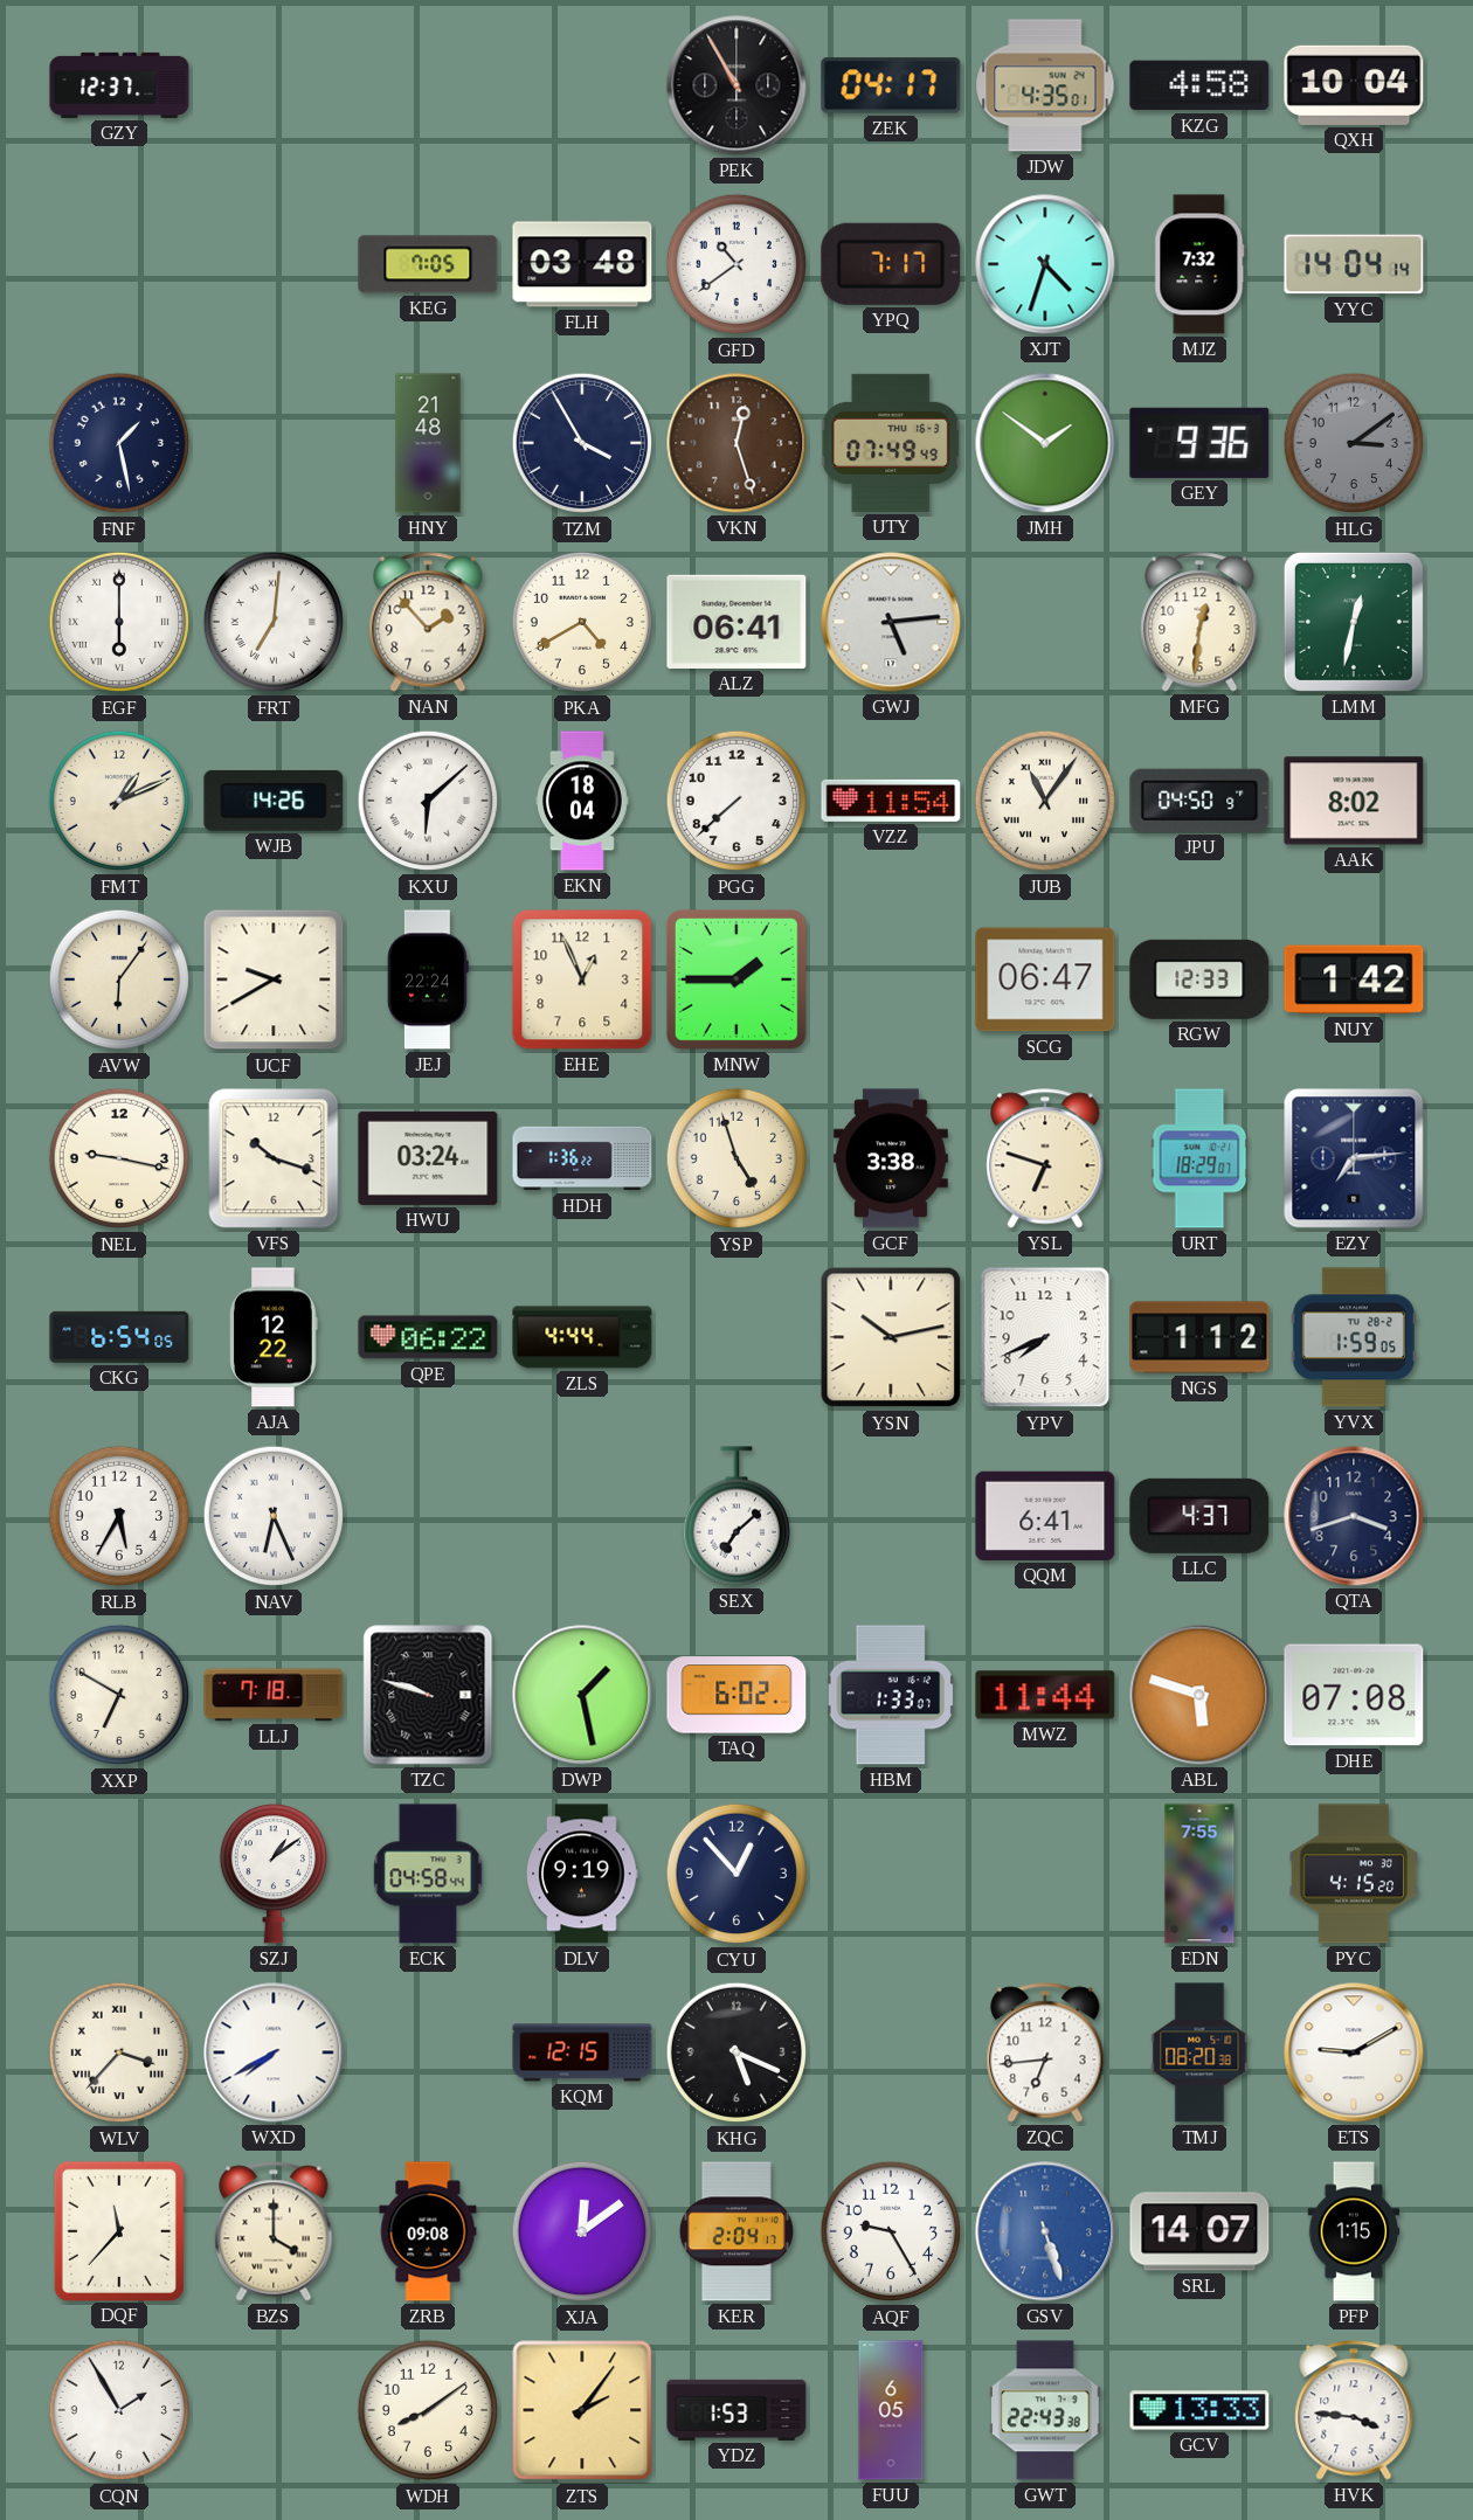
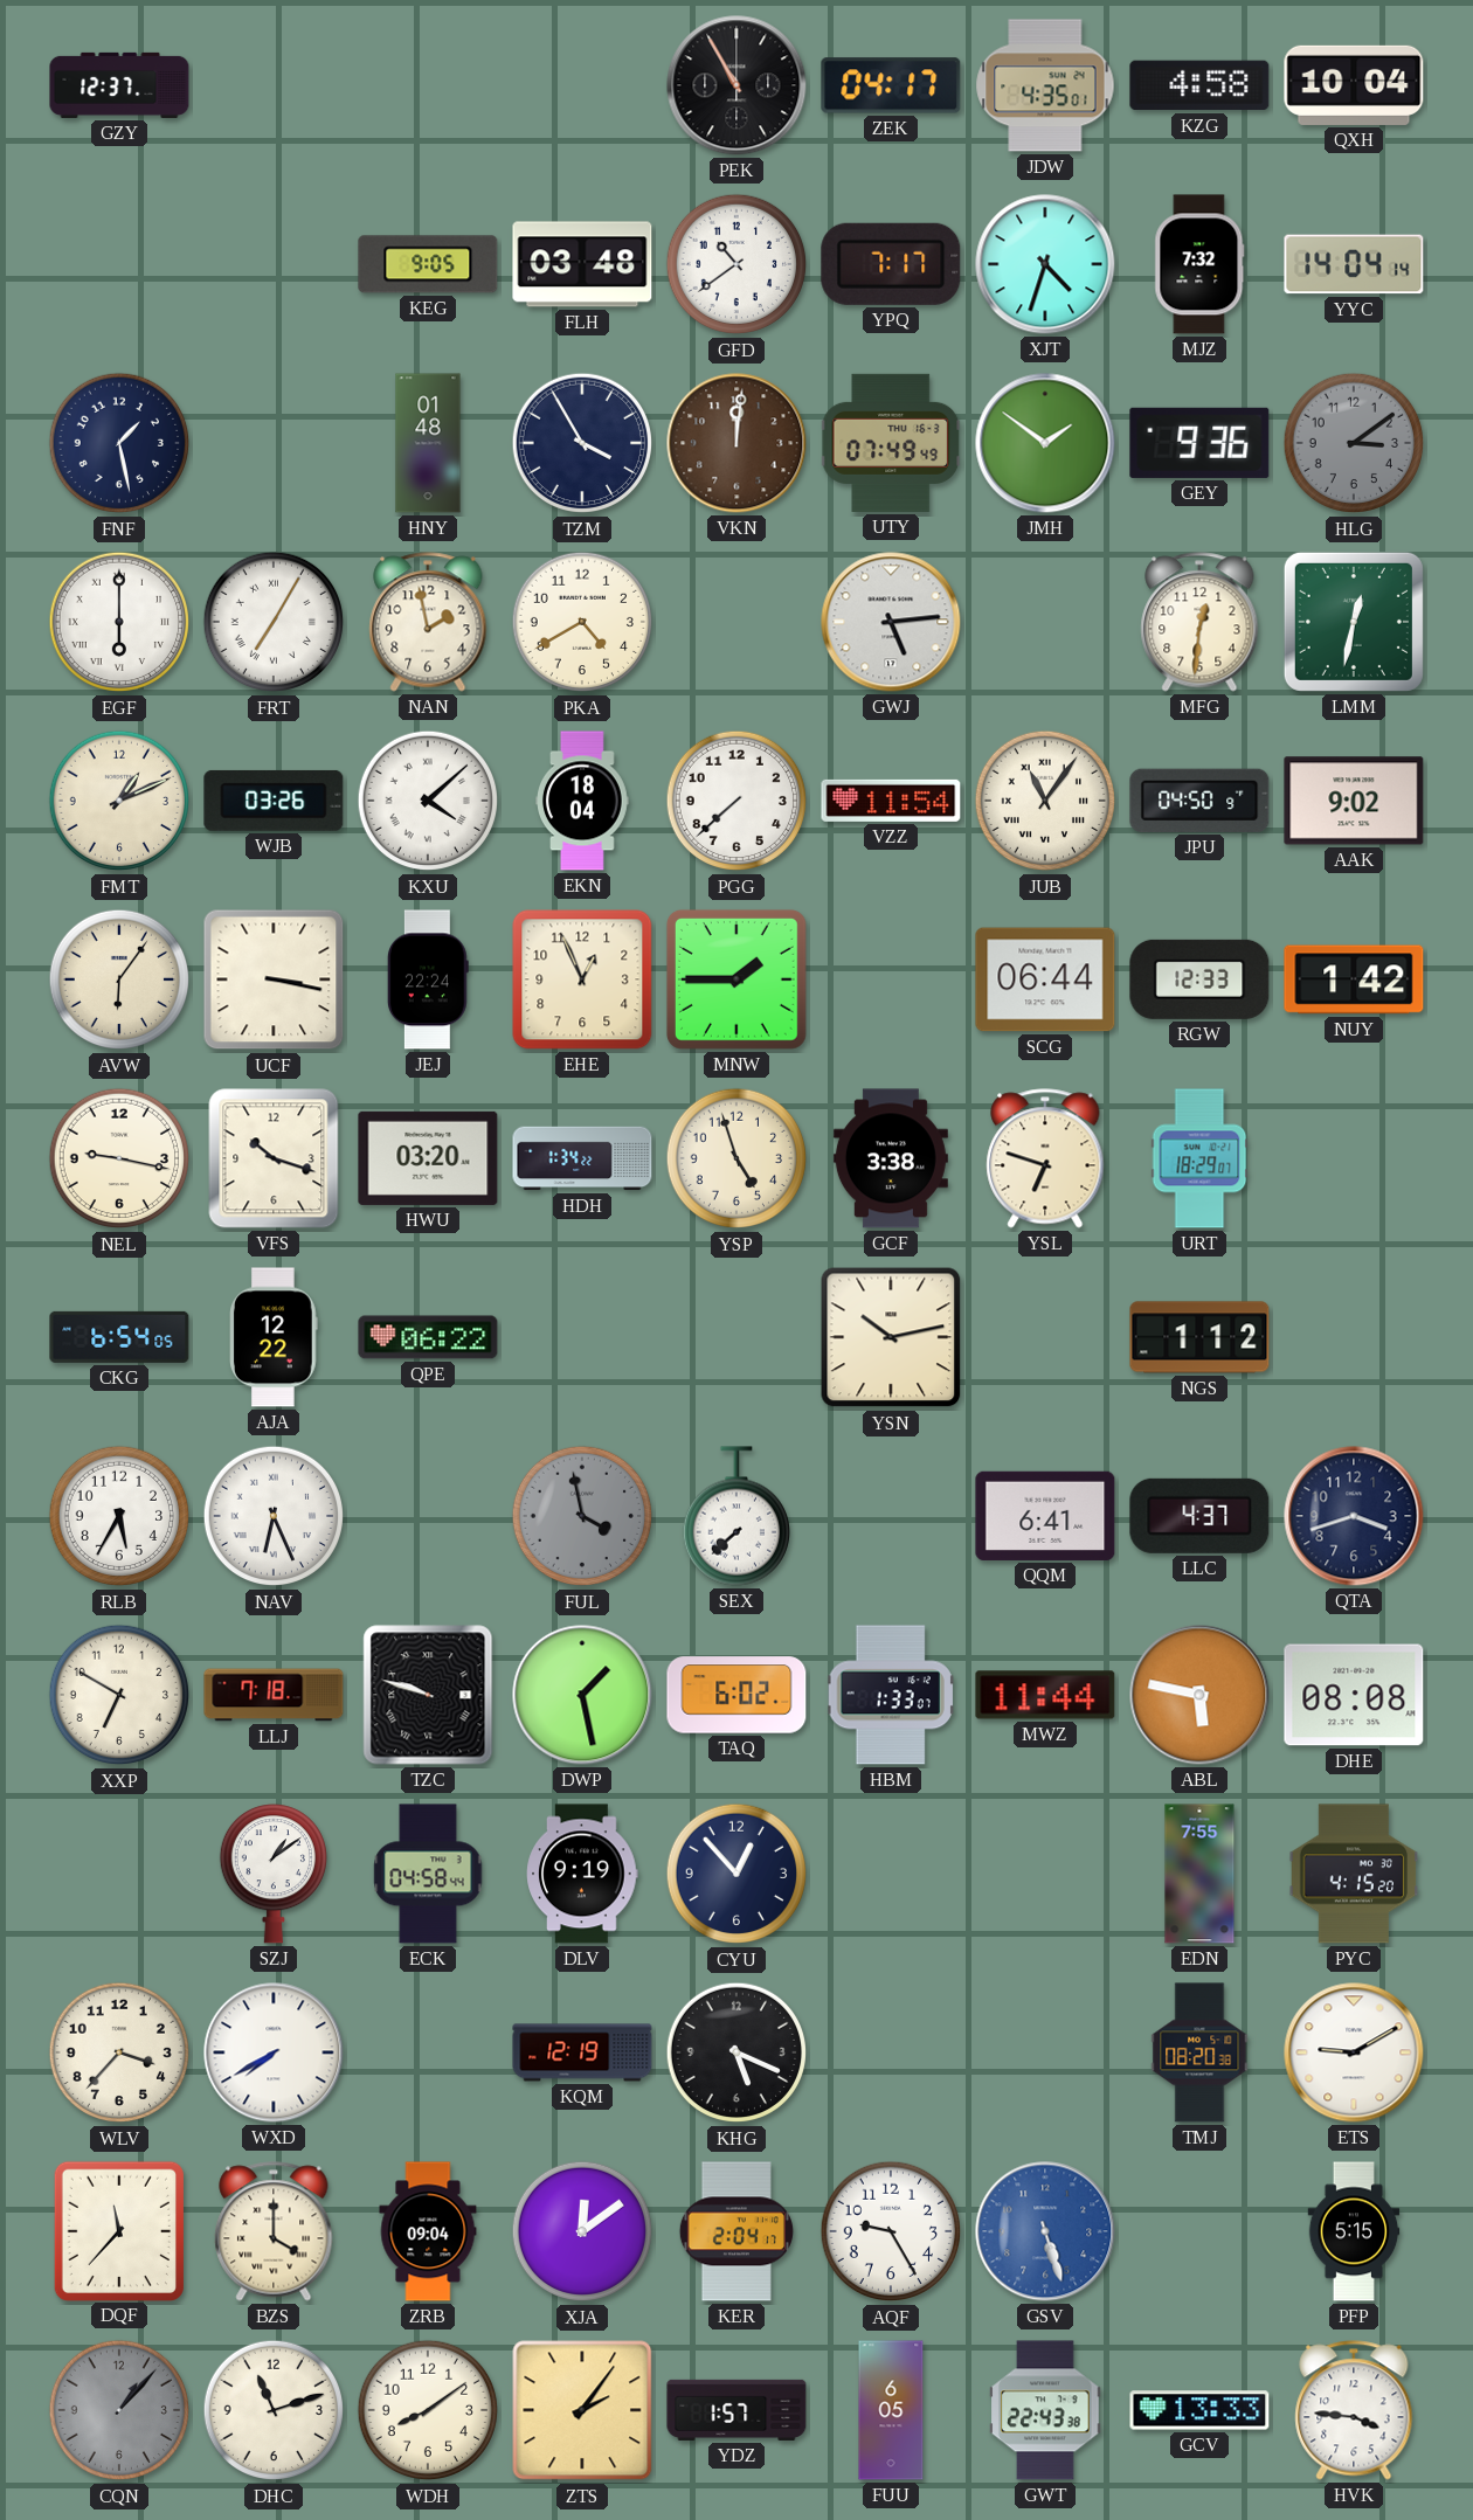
KEG: 7:05 -> 9:05 (428, 264)
HNY: 21:48 -> 01:48 (428, 443)
VKN: 12:27 -> 12:01 (736, 443)
FRT: 7:01 -> 7:05 (274, 622)
NAN: 1:53 -> 1:58 (428, 622)
ALZ: 06:41 -> none (736, 622)
WJB: 14:26 -> 03:26 (274, 801)
KXU: 6:08 -> 4:08 (428, 801)
AAK: 8:02 -> 9:02 (1354, 801)
UCF: 9:40 -> 3:17 (274, 979)
SCG: 06:47 -> 06:44 (1045, 979)
HWU: 03:24 -> 03:20 (428, 1158)
HDH: 1:36 -> 1:34 (582, 1158)
EZY: 7:14 -> none (1354, 1158)
ZLS: 4:44 -> none (582, 1337)
YPV: 7:41 -> none (1045, 1337)
YVX: 1:59 -> none (1354, 1337)
FUL: none -> 3:58 (582, 1516)
SEX: 7:08 -> 7:38 (735, 1516)
ABL: 5:48 -> 5:47 (1199, 1695)
DHE: 07:08 -> 08:08 (1354, 1695)
WLV numerals: Roman -> Arabic (119, 2052)
KQM: 12:15 -> 12:19 (582, 2052)
ZQC: 6:44 -> none (1045, 2052)
ZRB: 09:08 -> 09:04 (428, 2231)
SRL: 14:07 -> none (1199, 2231)
PFP: 1:15 -> 5:15 (1354, 2231)
CQN: 1:55 -> 1:07 (119, 2410)
CQN dial: white -> grey (119, 2410)
DHC: none -> 11:12 (274, 2410)
YDZ: 1:53 -> 1:57 (736, 2410)
